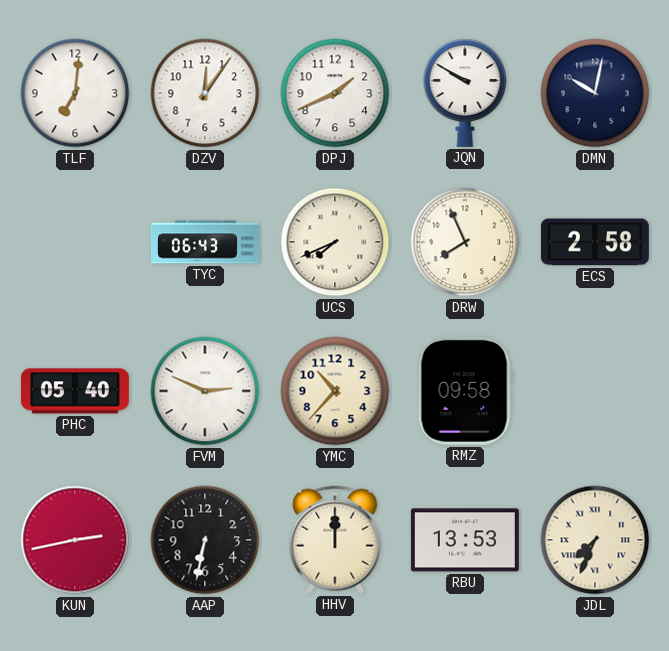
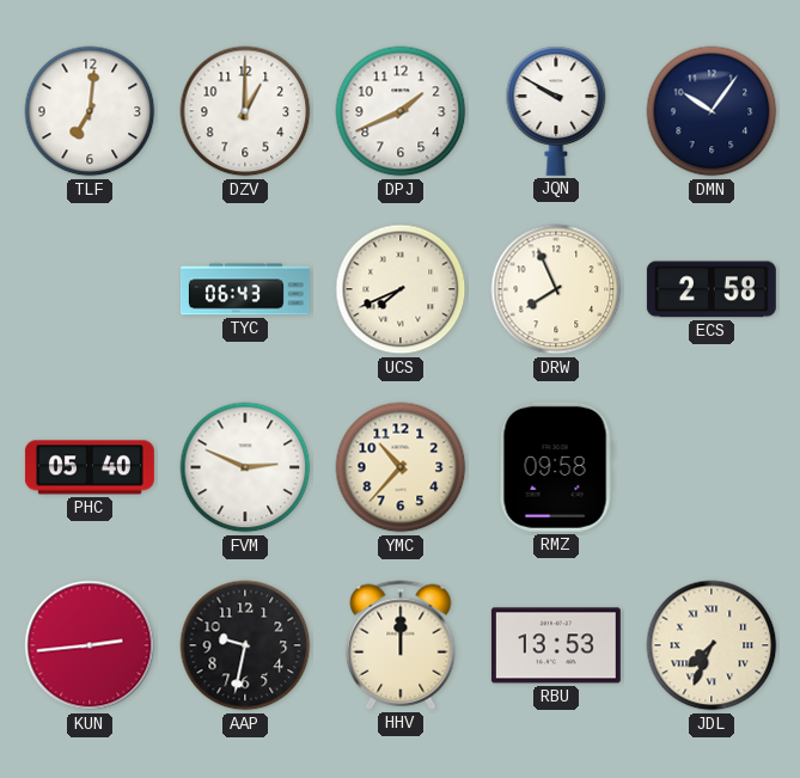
DZV: 12:06 -> 1:00 (245, 111)
DMN: 10:02 -> 10:06 (712, 111)
KUN: 2:43 -> 2:44 (90, 645)
AAP: 6:32 -> 9:32 (245, 645)
